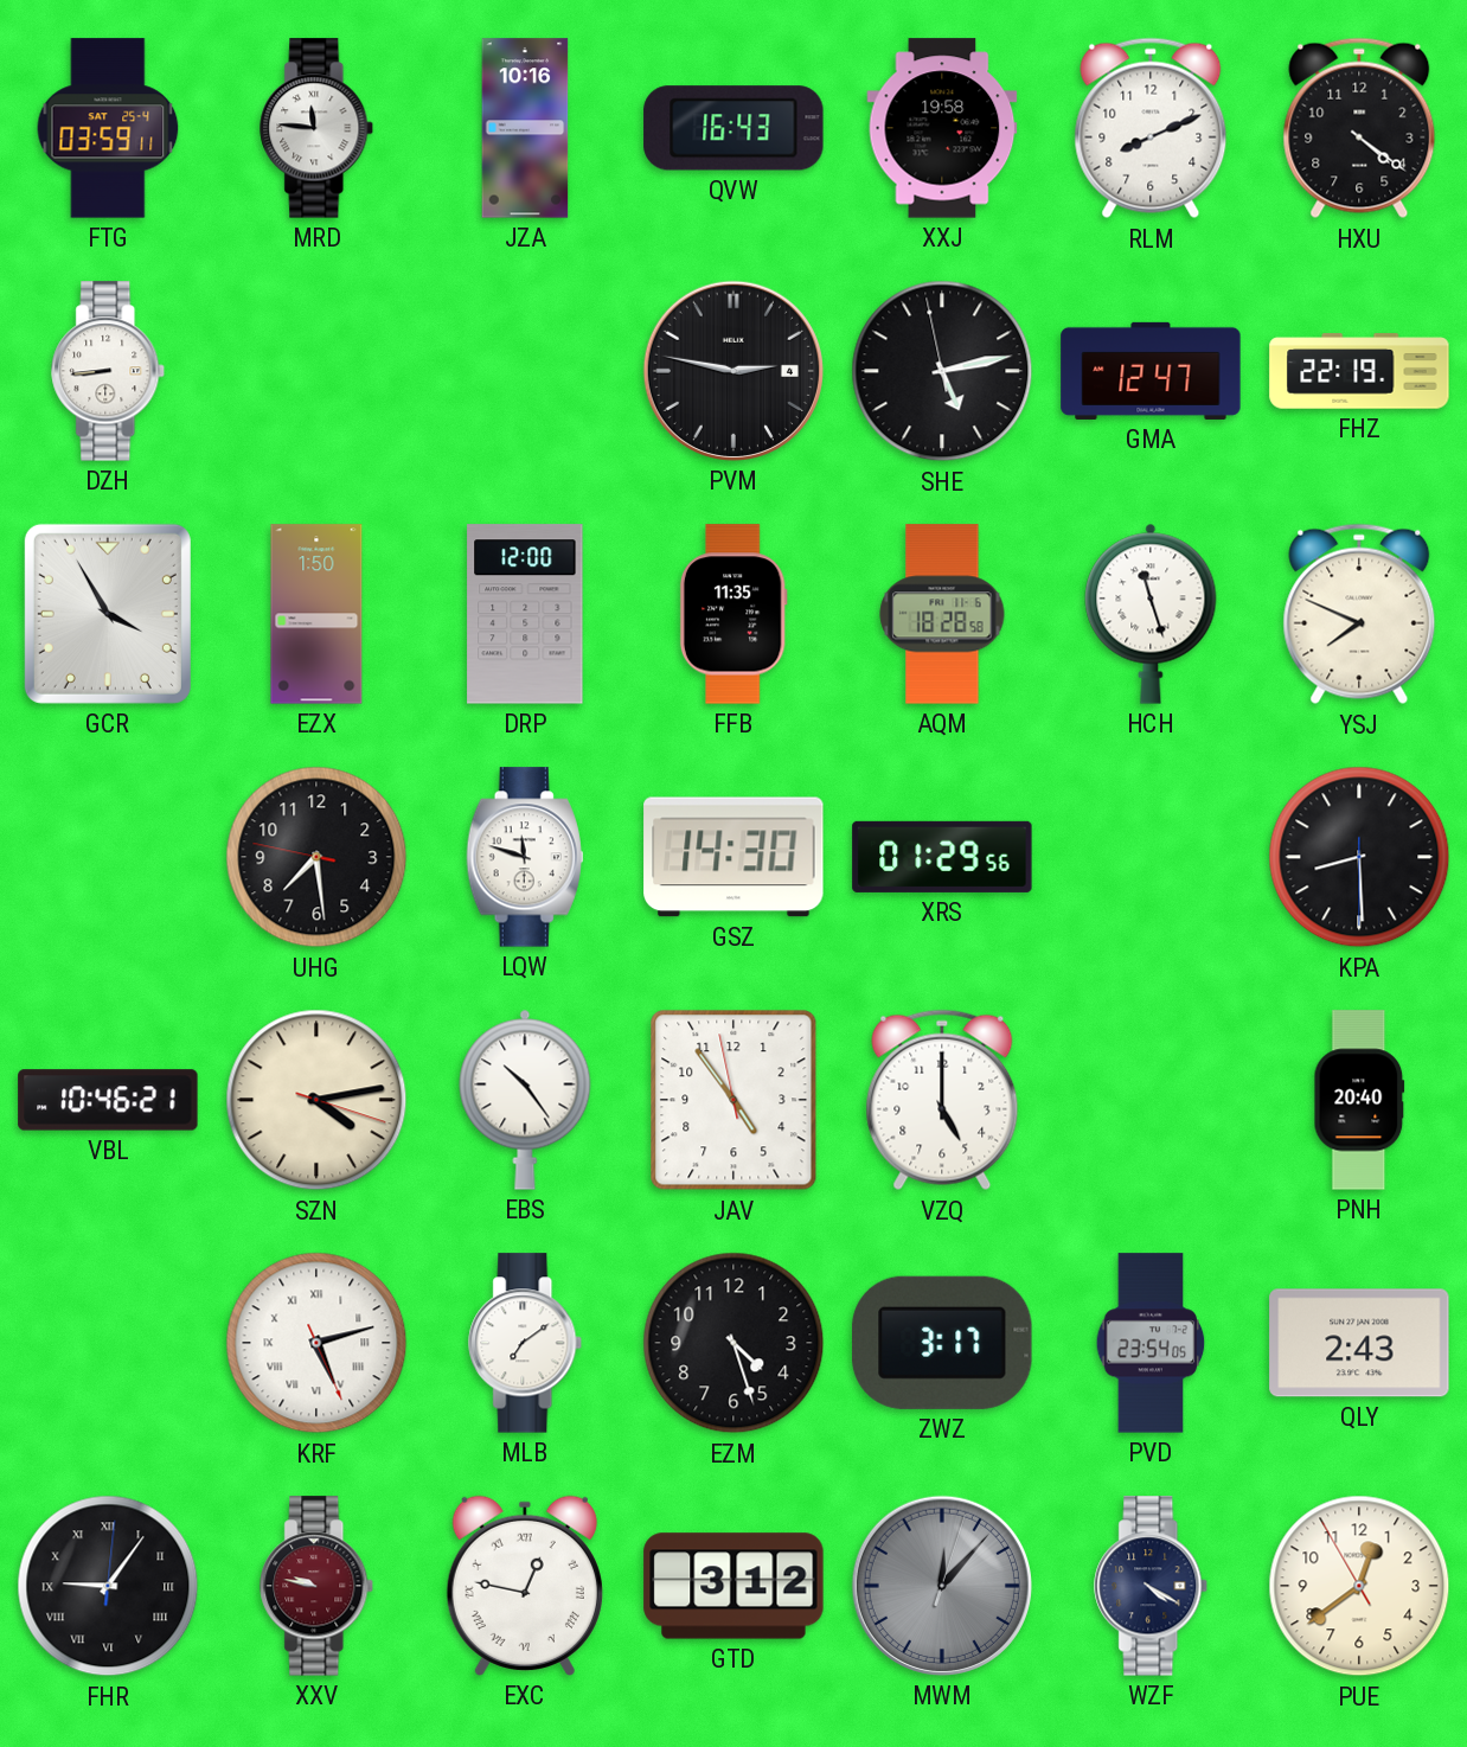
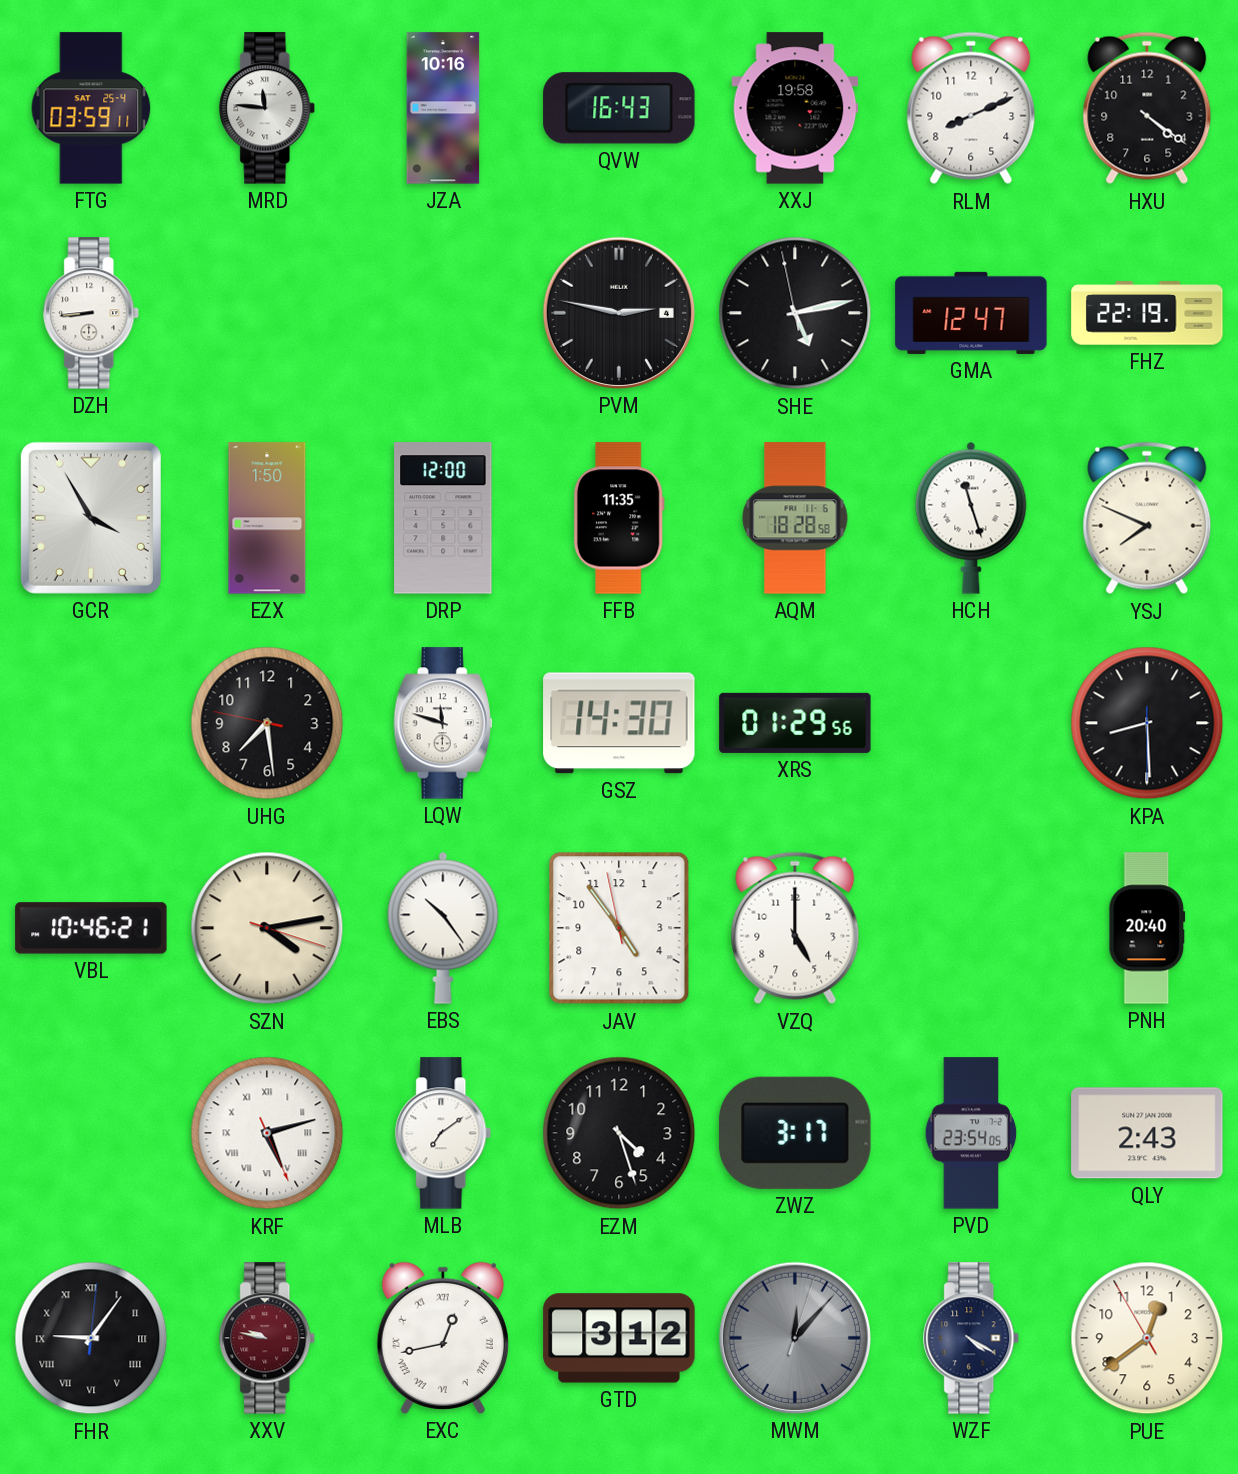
EXC: 12:47 -> 12:43 (443, 1338)
